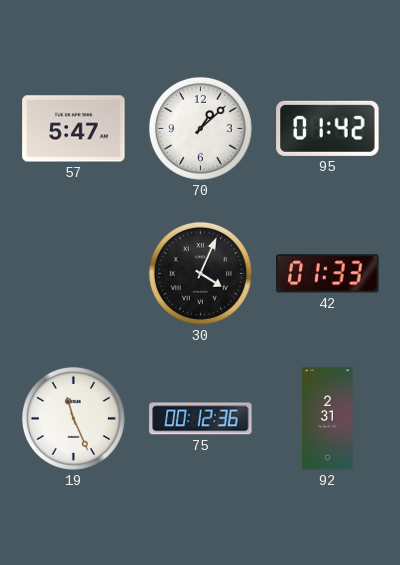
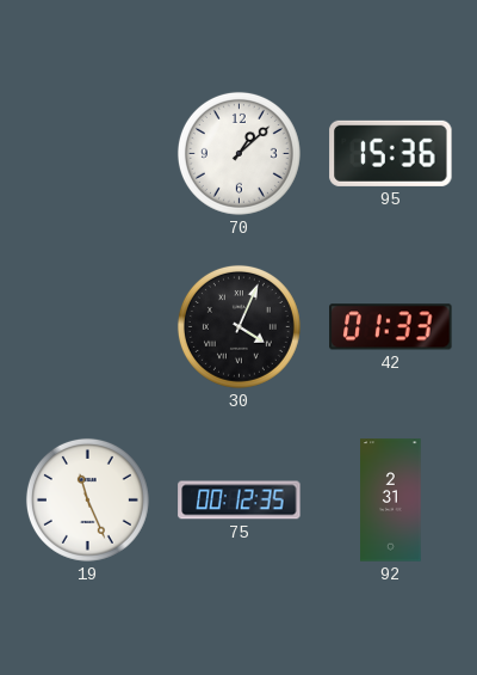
57: 5:47 -> none (74, 129)
95: 01:42 -> 15:36 (391, 153)
75: 00:12:36 -> 00:12:35 (240, 501)
